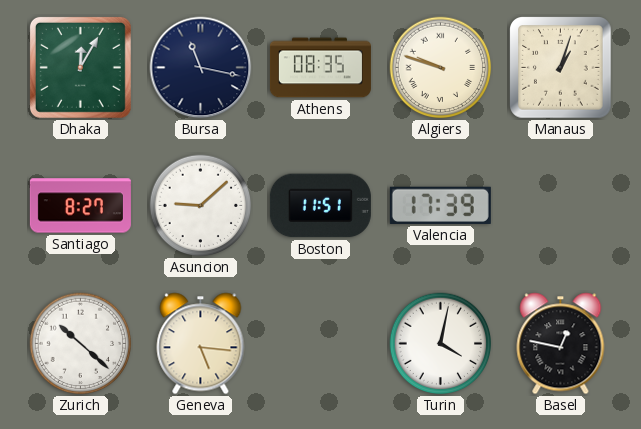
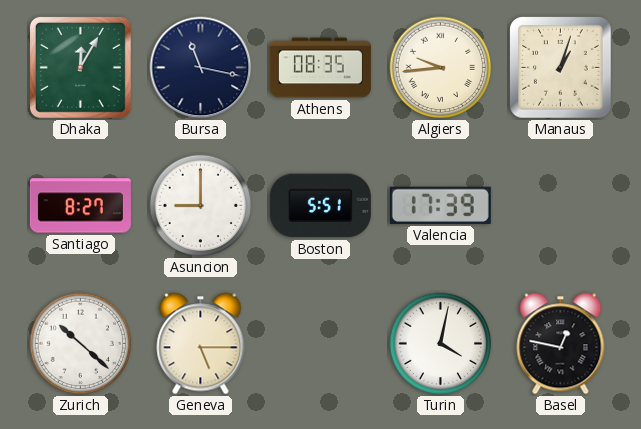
Algiers: 9:48 -> 9:44 (441, 68)
Asuncion: 9:08 -> 9:00 (201, 206)
Boston: 11:51 -> 5:51 (320, 206)
Geneva: 5:16 -> 5:15 (201, 344)
